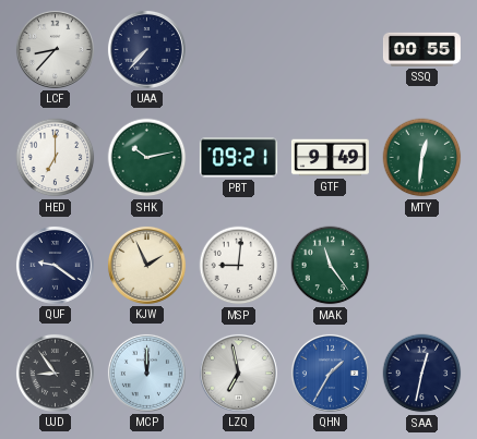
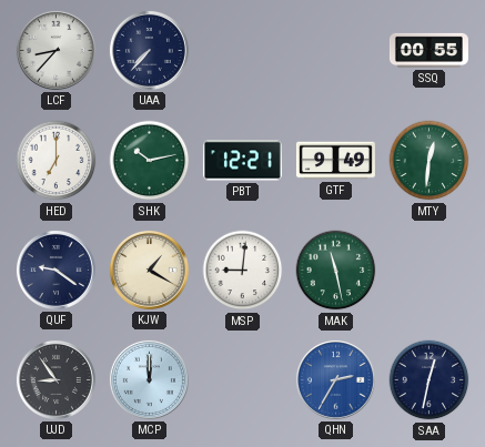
PBT: 09:21 -> 12:21 (242, 161)
KJW: 1:56 -> 1:20 (149, 270)
MAK: 11:24 -> 11:28 (336, 271)
LZQ: 6:58 -> none (238, 373)
QHN: 1:35 -> 2:35 (335, 379)
